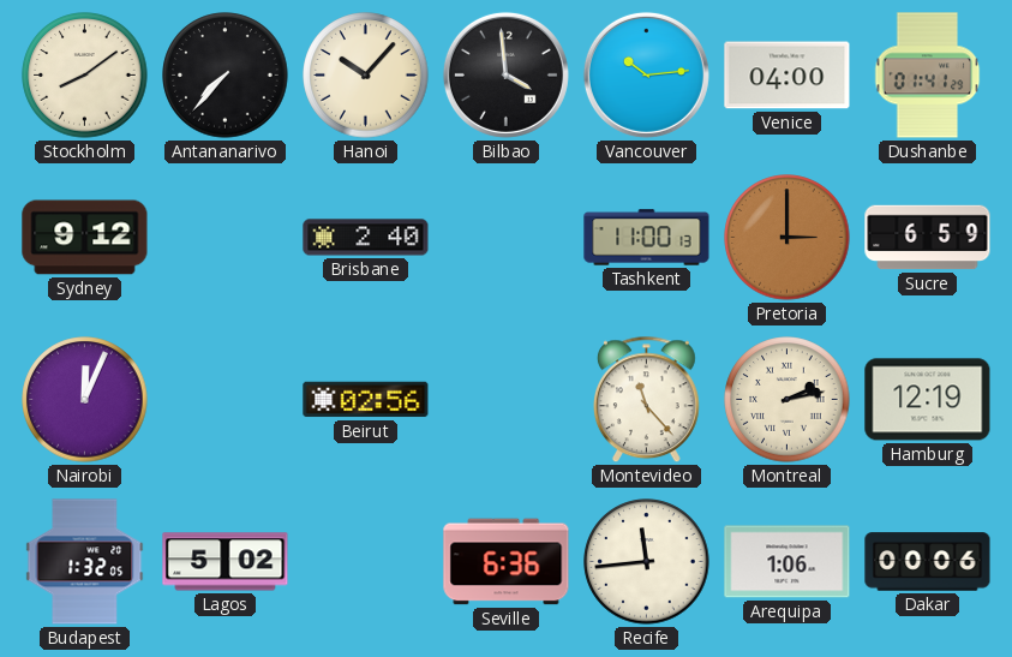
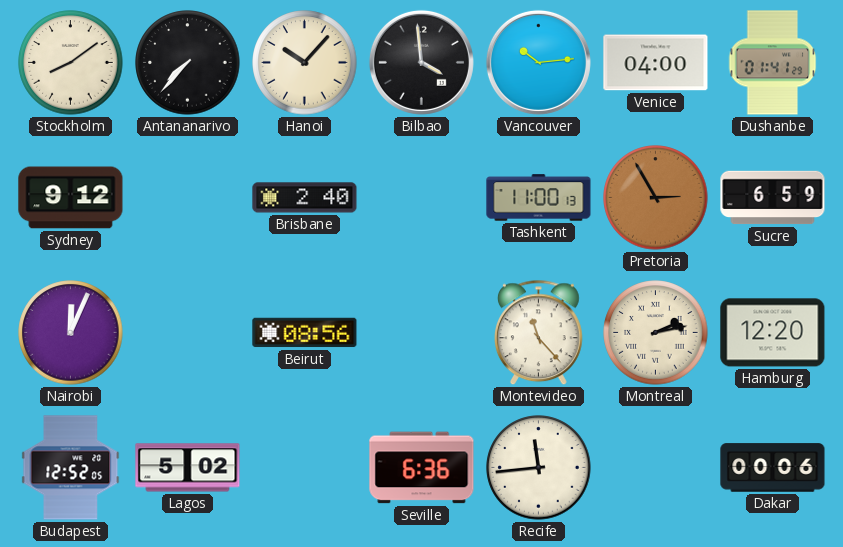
Pretoria: 3:00 -> 2:55 (656, 198)
Beirut: 02:56 -> 08:56 (305, 333)
Hamburg: 12:19 -> 12:20 (773, 333)
Budapest: 1:32 -> 12:52 (71, 468)
Arequipa: 1:06 -> none (788, 562)
